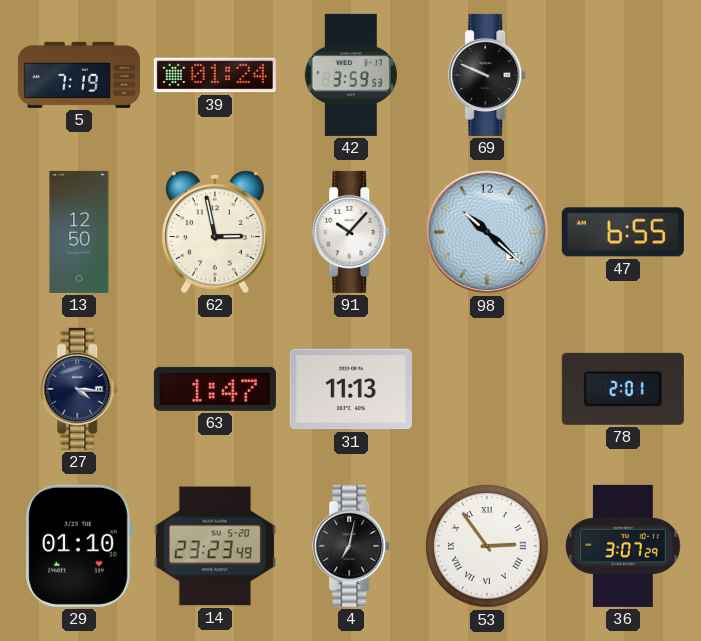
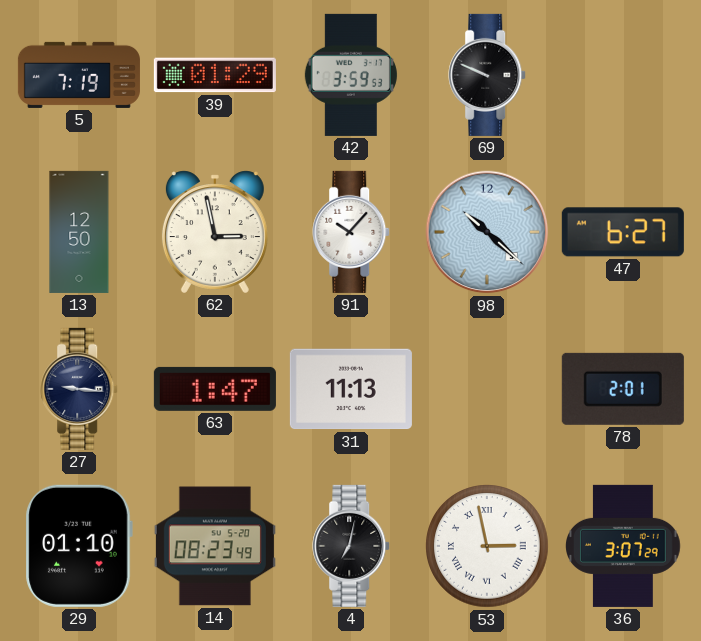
39: 01:24 -> 01:29 (215, 75)
47: 6:55 -> 6:27 (623, 232)
27: 4:16 -> 9:16 (80, 389)
14: 23:23 -> 08:23 (215, 546)
53: 2:54 -> 2:58 (487, 546)
